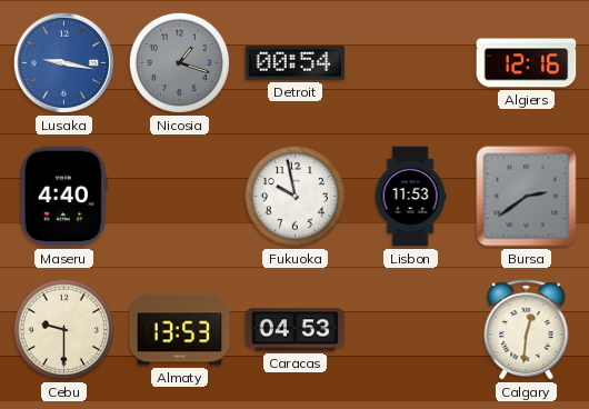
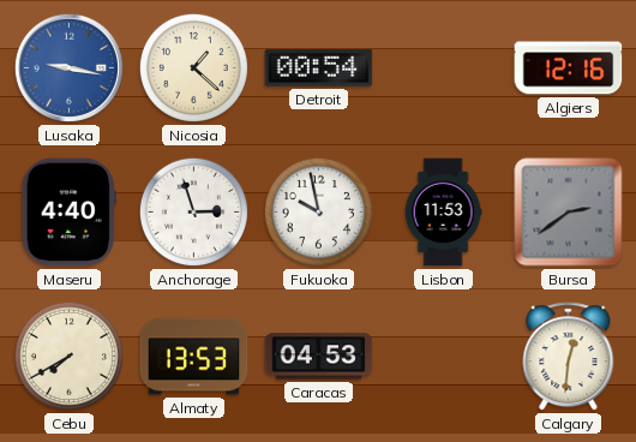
Nicosia: 1:18 -> 1:22 (193, 67)
Nicosia dial: grey -> cream (193, 67)
Anchorage: none -> 2:57 (193, 211)
Cebu: 9:30 -> 7:40 (68, 356)
